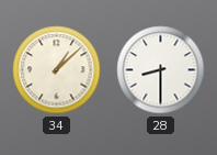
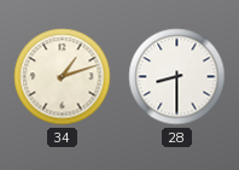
34: 1:08 -> 1:12 (63, 77)
